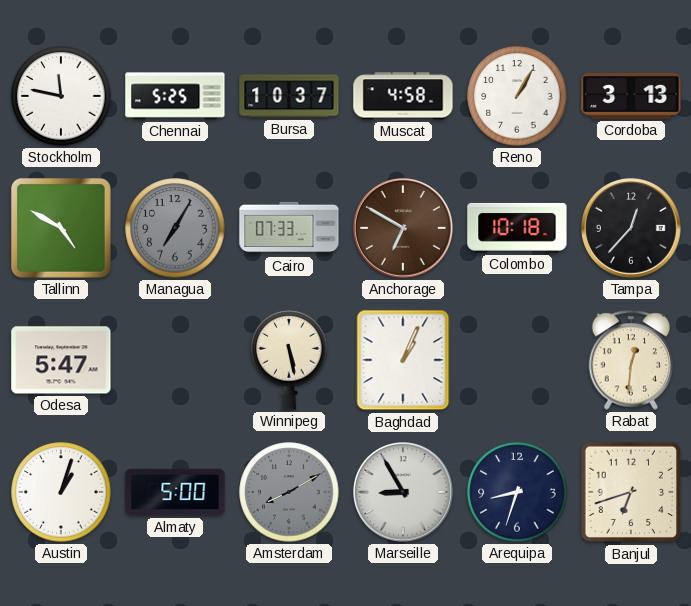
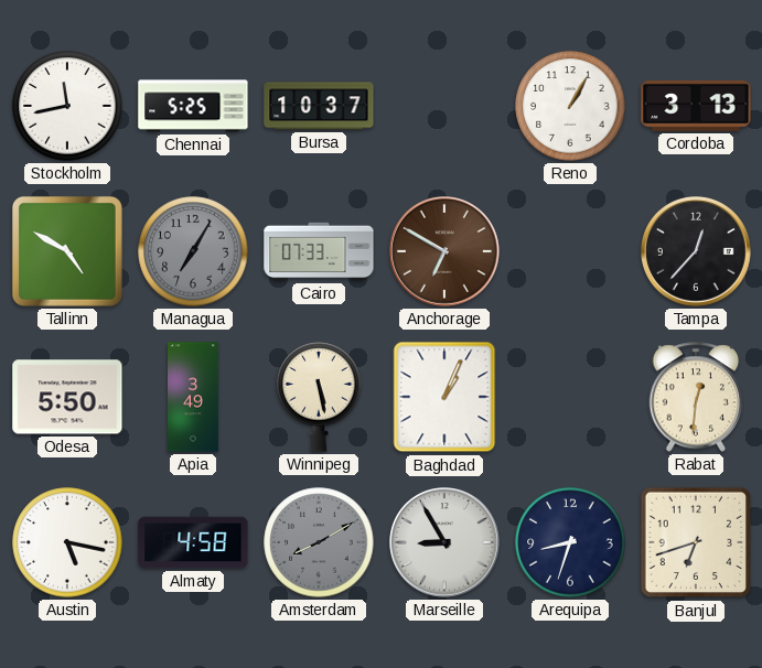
Stockholm: 11:47 -> 11:43 (67, 106)
Muscat: 4:58 -> none (403, 96)
Colombo: 10:18 -> none (517, 228)
Odesa: 5:47 -> 5:50 (67, 397)
Apia: none -> 3:49 (194, 397)
Austin: 1:03 -> 5:17 (67, 542)
Almaty: 5:00 -> 4:58 (193, 542)
